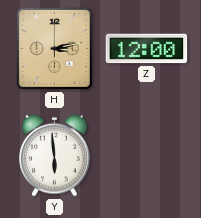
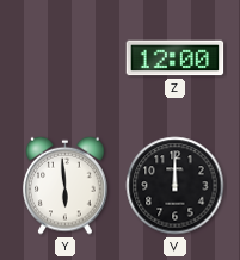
H: 3:13 -> none (54, 48)
V: none -> 12:00 (176, 186)
